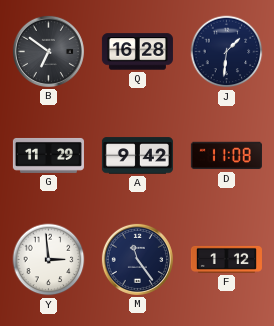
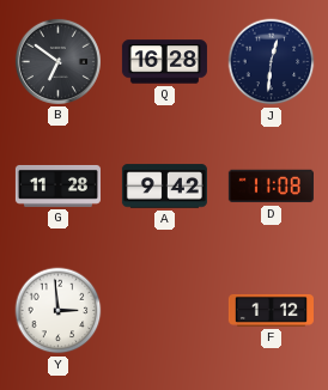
J: 1:31 -> 12:31 (272, 62)
G: 11:29 -> 11:28 (57, 185)
M: 11:24 -> none (137, 259)
